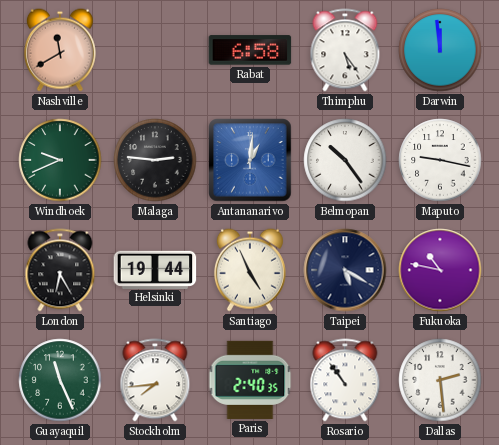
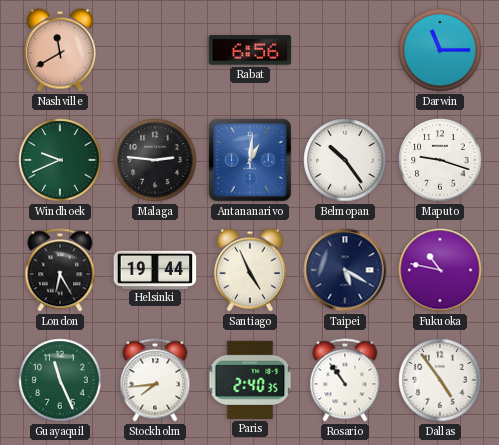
Rabat: 6:58 -> 6:56 (250, 50)
Thimphu: 5:24 -> none (345, 50)
Darwin: 11:59 -> 11:15 (440, 50)
Maputo: 9:17 -> 9:18 (440, 160)
Dallas: 2:29 -> 4:54 (440, 380)
